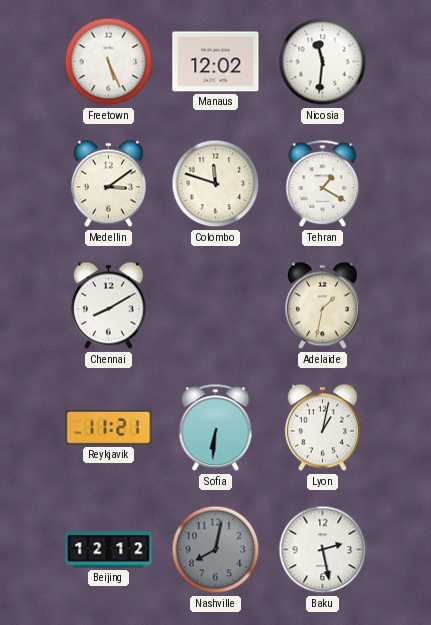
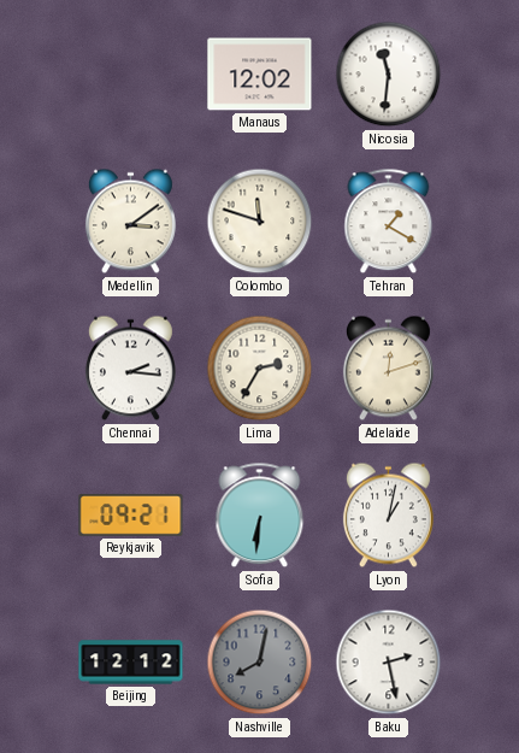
Freetown: 5:26 -> none (109, 62)
Chennai: 8:10 -> 2:16 (130, 369)
Lima: none -> 2:35 (260, 369)
Adelaide: 1:32 -> 12:12 (388, 369)
Reykjavik: 11:21 -> 09:21 (131, 516)
